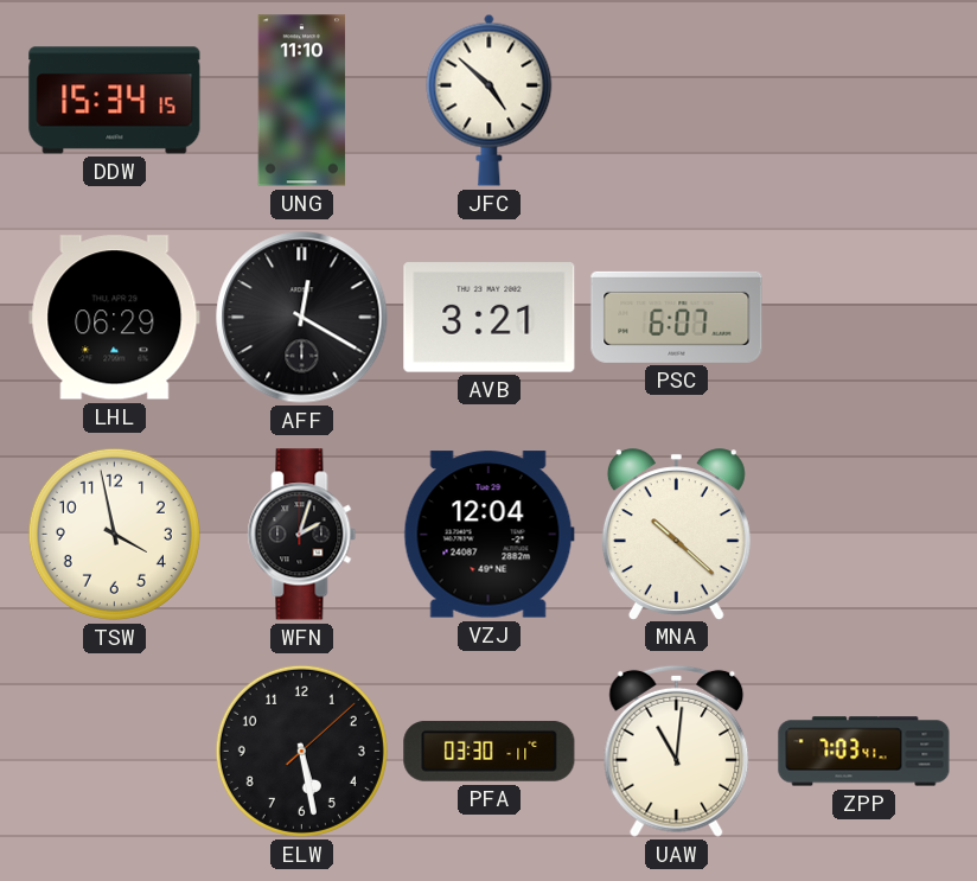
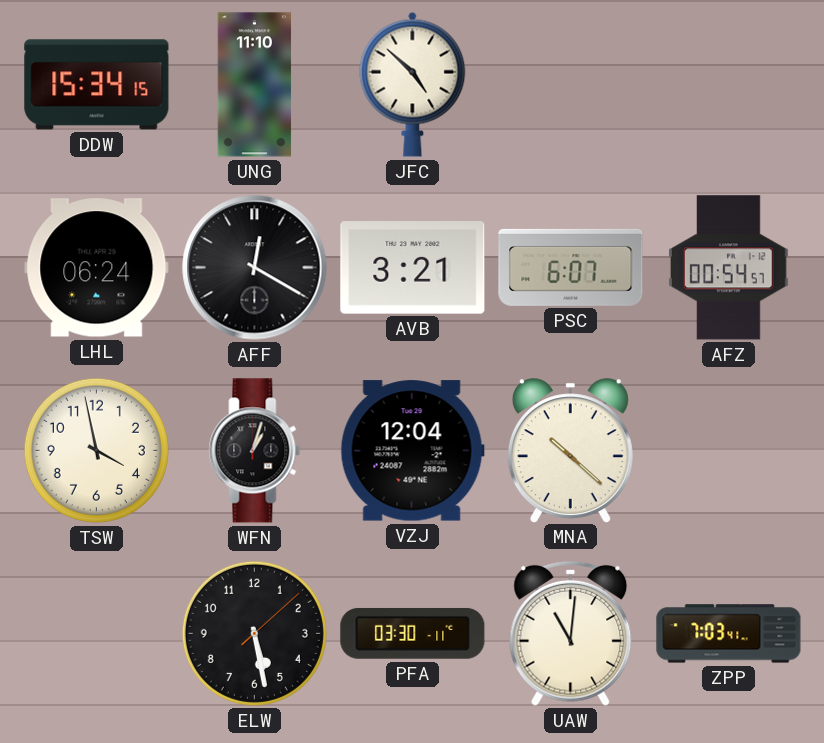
LHL: 06:29 -> 06:24 (97, 268)
AFZ: none -> 00:54 (729, 268)
WFN: 2:03 -> 1:03 (255, 451)
